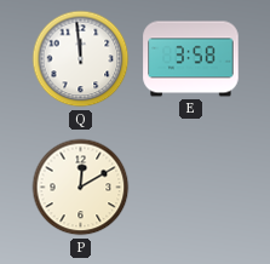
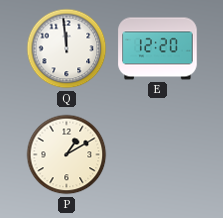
E: 3:58 -> 12:20 (158, 49)
P: 12:10 -> 1:10 (67, 155)
